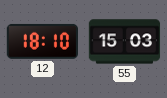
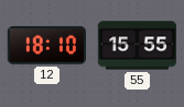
55: 15:03 -> 15:55 (138, 46)
